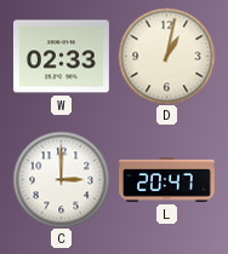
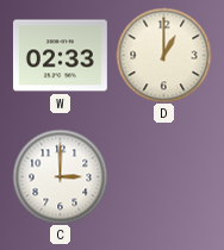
D: 1:02 -> 1:00 (163, 55)
L: 20:47 -> none (167, 180)
